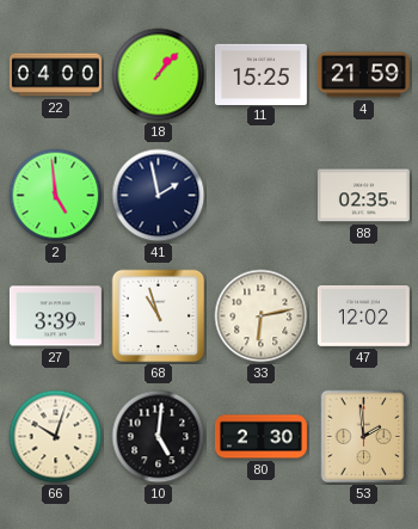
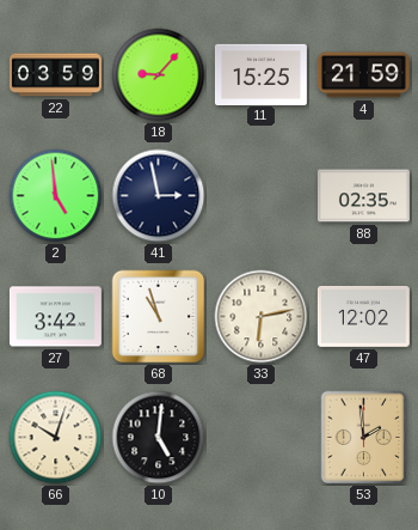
22: 04:00 -> 03:59 (55, 75)
18: 1:07 -> 9:07 (159, 75)
41: 1:58 -> 2:58 (159, 196)
27: 3:39 -> 3:42 (55, 317)
80: 2:30 -> none (260, 437)
